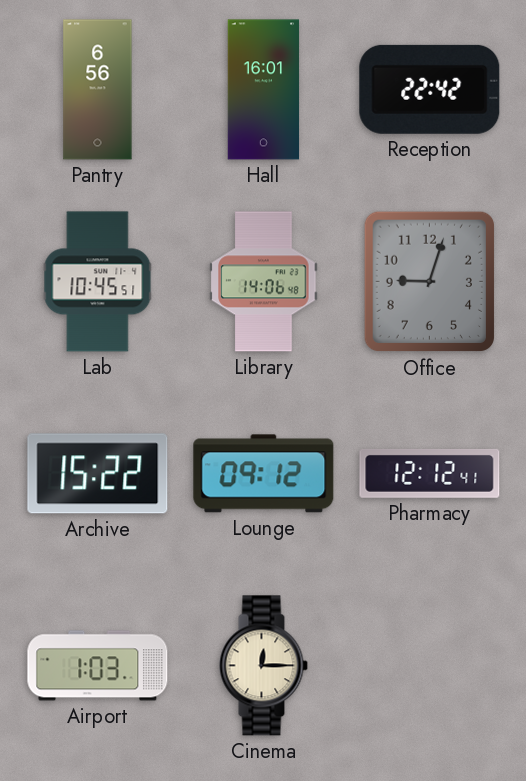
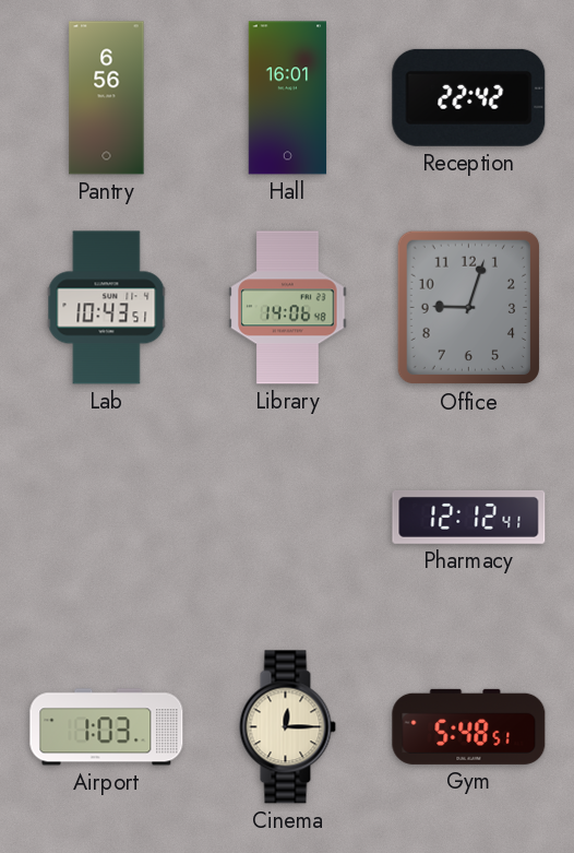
Lab: 10:45 -> 10:43 (107, 308)
Archive: 15:22 -> none (98, 474)
Lounge: 09:12 -> none (264, 474)
Gym: none -> 5:48 (469, 726)
